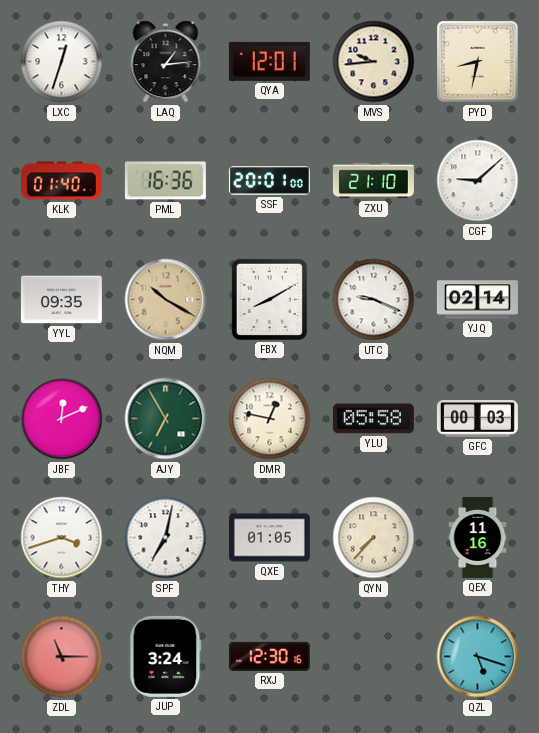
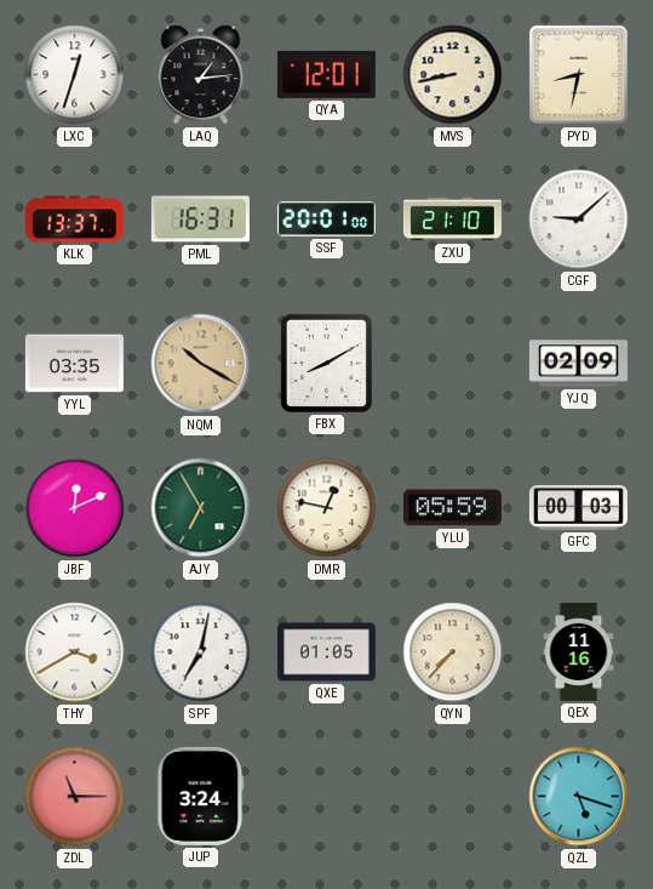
MVS: 9:44 -> 8:43 (453, 75)
KLK: 01:40 -> 13:37 (74, 220)
PML: 16:36 -> 16:31 (200, 220)
YYL: 09:35 -> 03:35 (74, 364)
UTC: 9:19 -> none (374, 300)
YJQ: 02:14 -> 02:09 (578, 364)
YLU: 05:58 -> 05:59 (452, 508)
THY: 3:42 -> 3:40 (75, 652)
RXJ: 12:30 -> none (269, 656)
